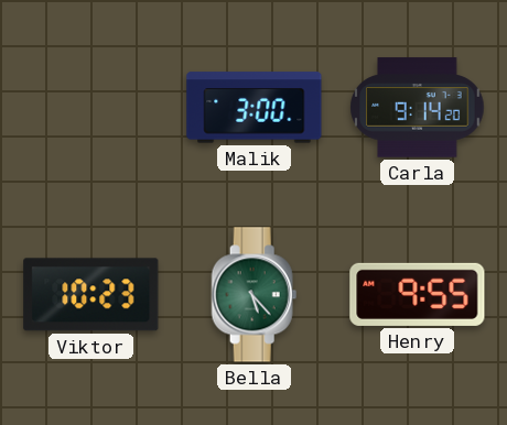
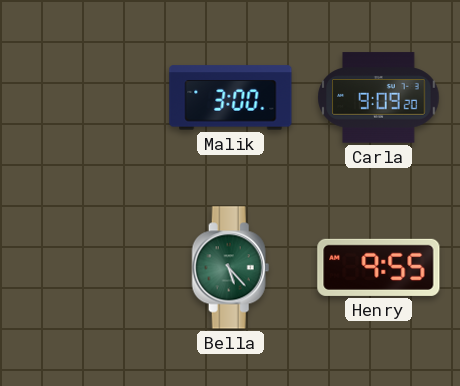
Carla: 9:14 -> 9:09 (379, 98)
Viktor: 10:23 -> none (91, 295)
